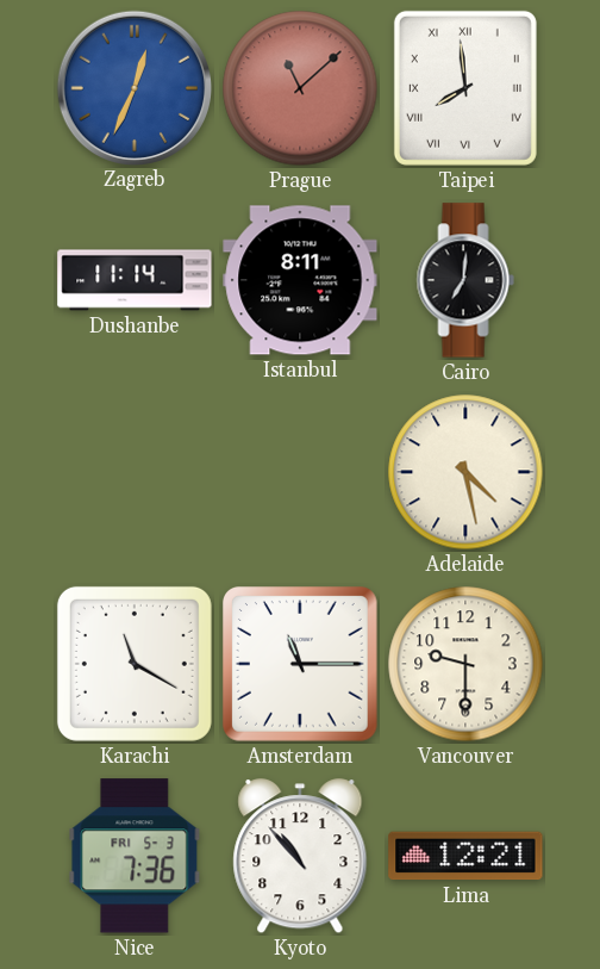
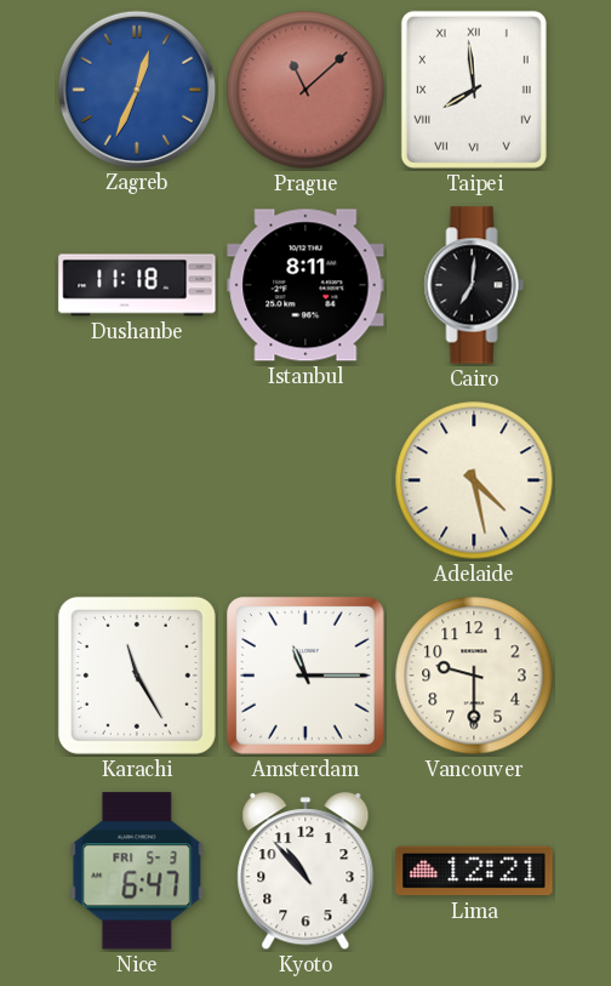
Dushanbe: 11:14 -> 11:18 (137, 285)
Karachi: 11:20 -> 11:25 (137, 676)
Nice: 7:36 -> 6:47 (137, 871)
